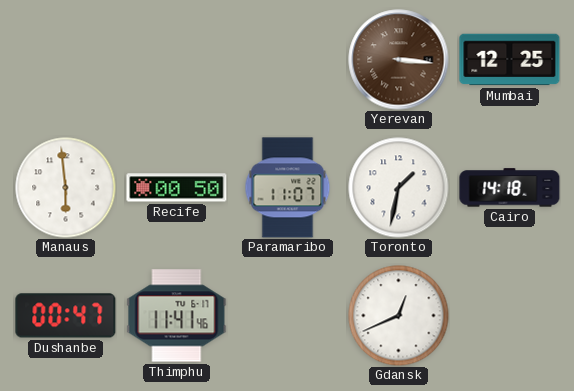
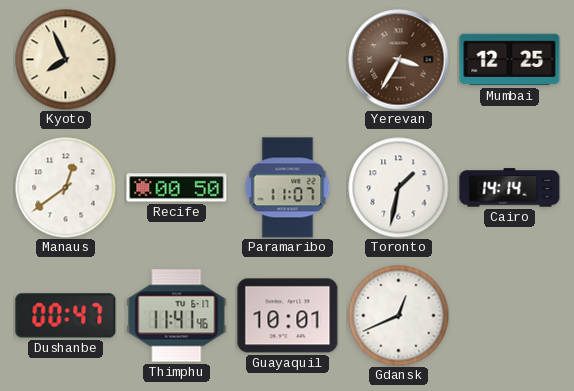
Kyoto: none -> 7:56 (66, 60)
Yerevan: 3:16 -> 3:35 (399, 60)
Manaus: 5:59 -> 12:39 (66, 188)
Cairo: 14:18 -> 14:14 (510, 188)
Guayaquil: none -> 10:01 (288, 316)
